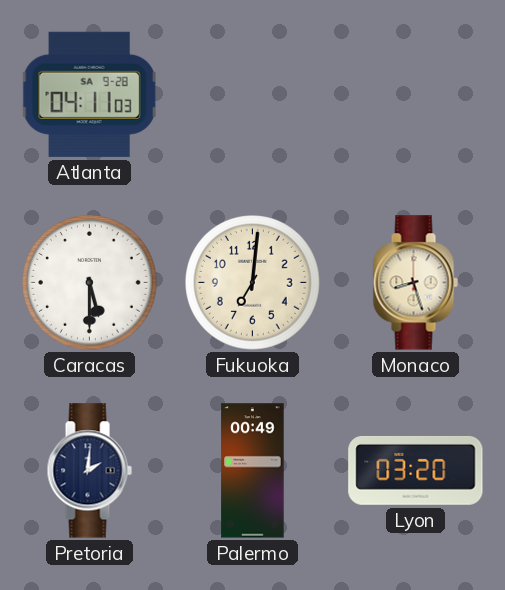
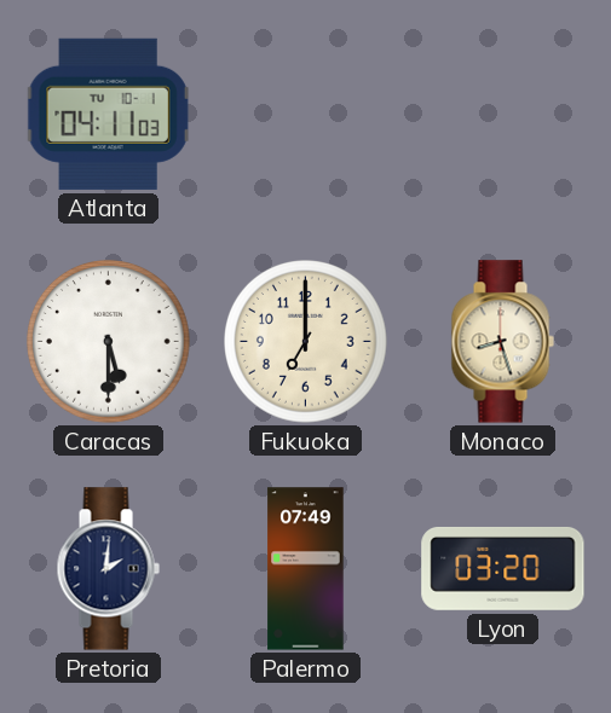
Atlanta date: SA 9-28 -> TU 10-1 (108, 114)
Fukuoka: 7:01 -> 7:00 (306, 342)
Palermo: 00:49 -> 07:49 (306, 569)
